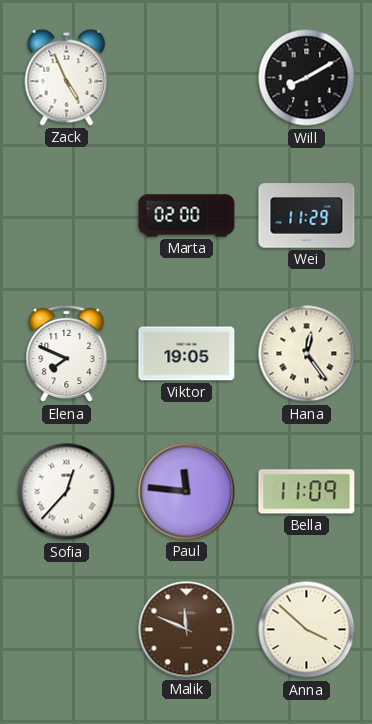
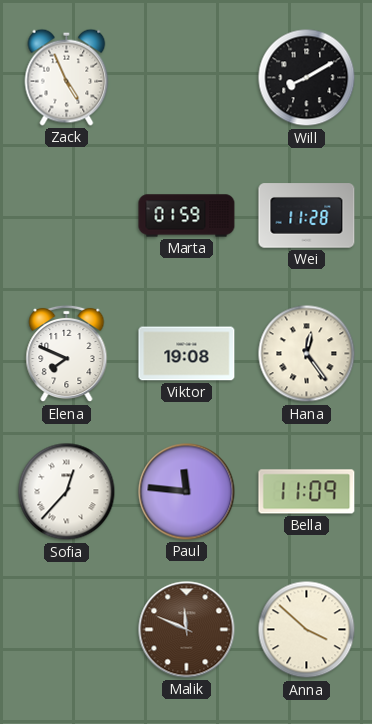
Marta: 02:00 -> 01:59 (187, 216)
Wei: 11:29 -> 11:28 (307, 216)
Viktor: 19:05 -> 19:08 (187, 354)
